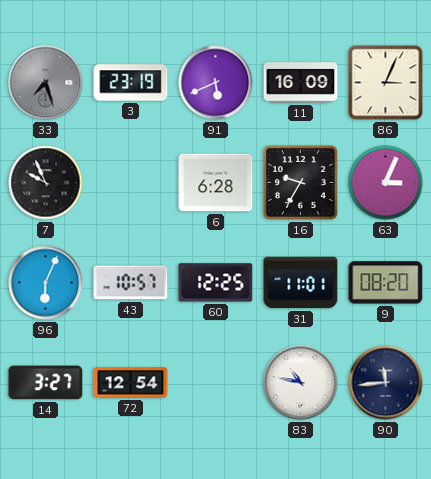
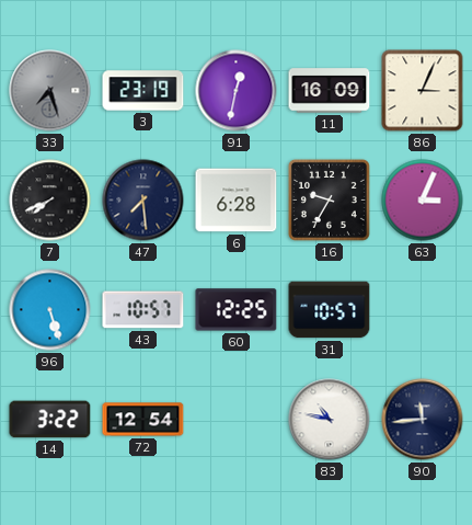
91: 5:41 -> 12:32 (237, 91)
7: 9:56 -> 7:41 (50, 201)
47: none -> 7:29 (143, 201)
96: 6:04 -> 5:27 (50, 310)
31: 11:01 -> 10:57 (330, 310)
9: 08:20 -> none (386, 283)
14: 3:27 -> 3:22 (50, 420)
